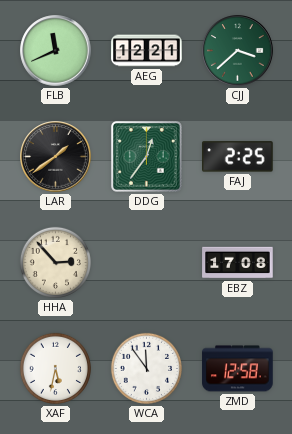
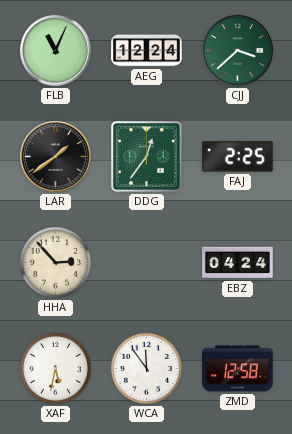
FLB: 11:41 -> 11:04 (56, 51)
AEG: 12:21 -> 12:24 (147, 51)
EBZ: 17:08 -> 04:24 (238, 263)
